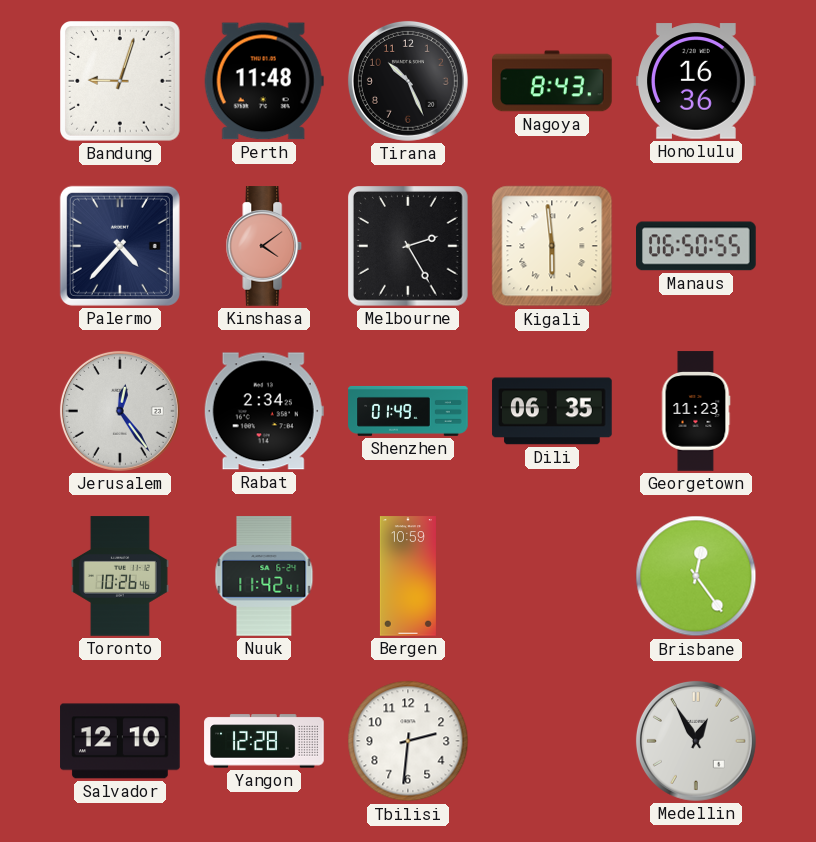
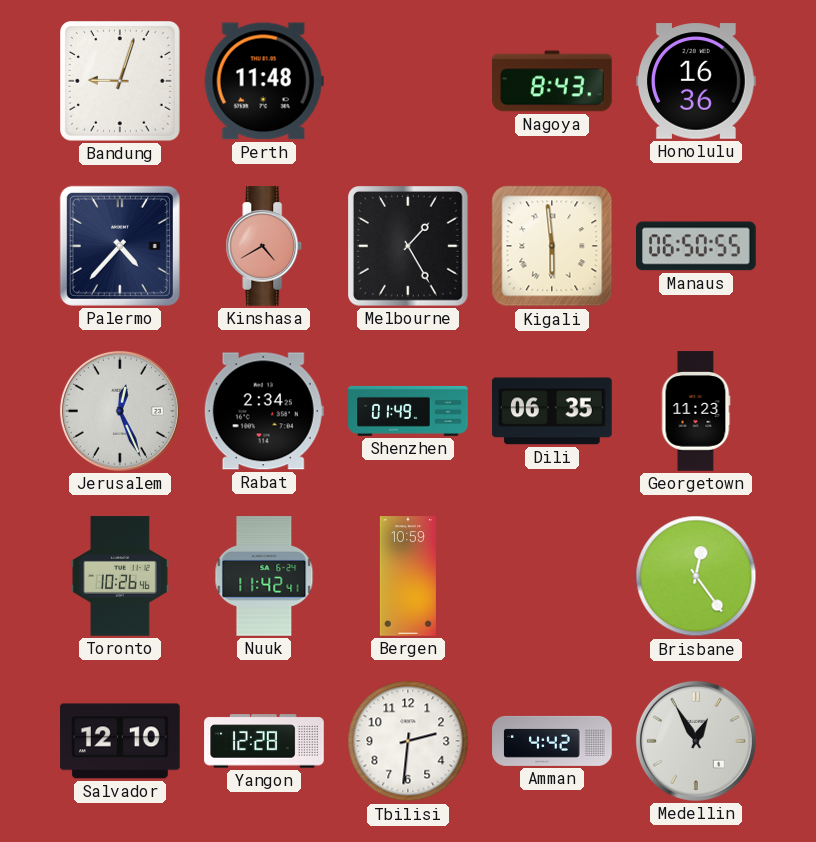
Tirana: 10:26 -> none (408, 81)
Kinshasa: 4:09 -> 4:40 (264, 246)
Melbourne: 2:25 -> 1:25 (409, 247)
Jerusalem: 12:24 -> 12:26 (120, 411)
Amman: none -> 4:42 (552, 741)
